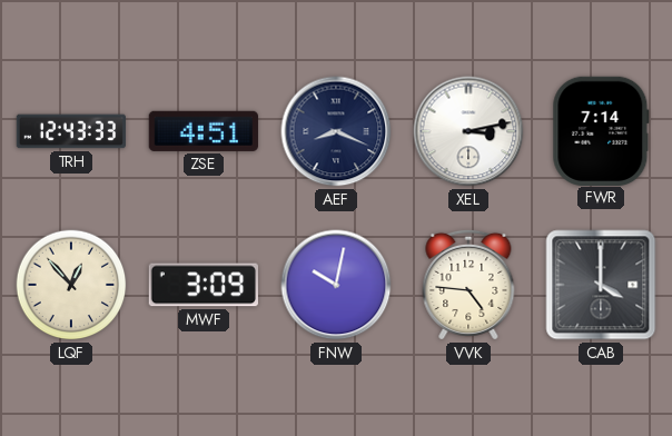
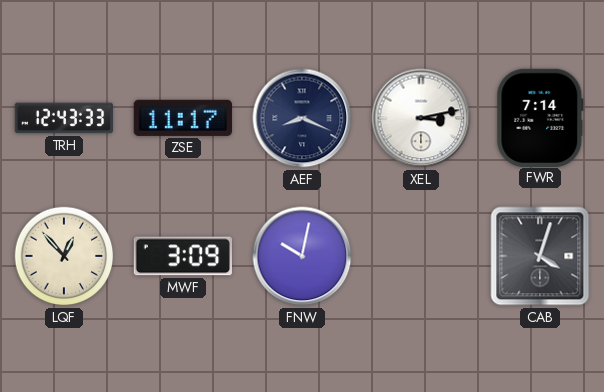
ZSE: 4:51 -> 11:17 (183, 118)
VVK: 4:46 -> none (468, 285)
CAB: 4:00 -> 4:03 (540, 256)
